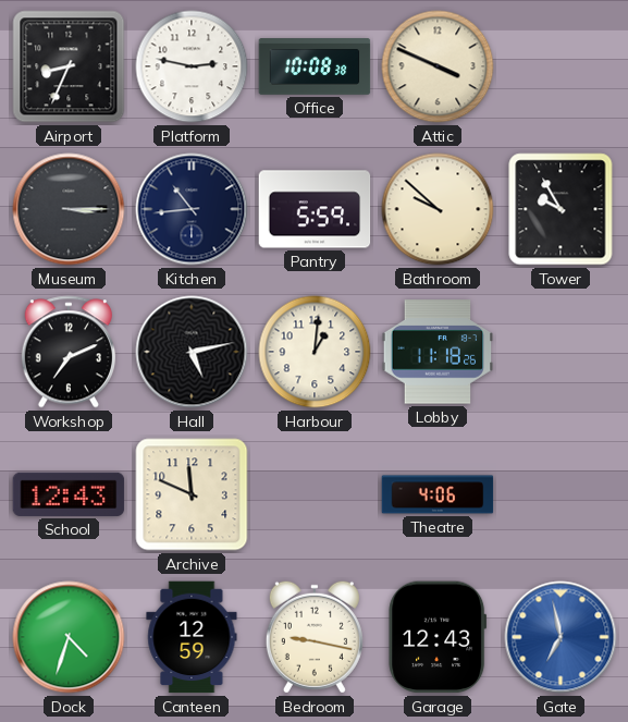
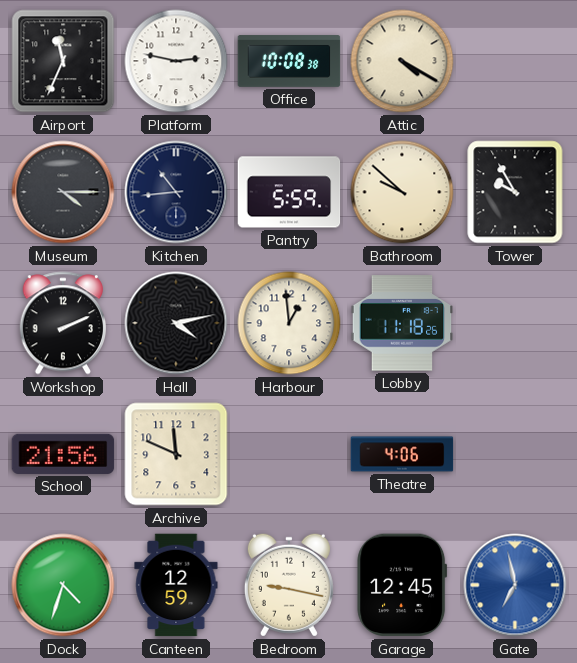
Airport: 8:34 -> 11:34 (63, 61)
Attic: 3:49 -> 4:20 (402, 61)
Museum: 3:15 -> 4:15 (63, 192)
Workshop: 7:11 -> 2:11 (62, 323)
Hall: 5:13 -> 4:13 (176, 323)
Harbour: 1:01 -> 12:59 (289, 323)
School: 12:43 -> 21:56 (63, 454)
Garage: 12:43 -> 12:45 (402, 585)
